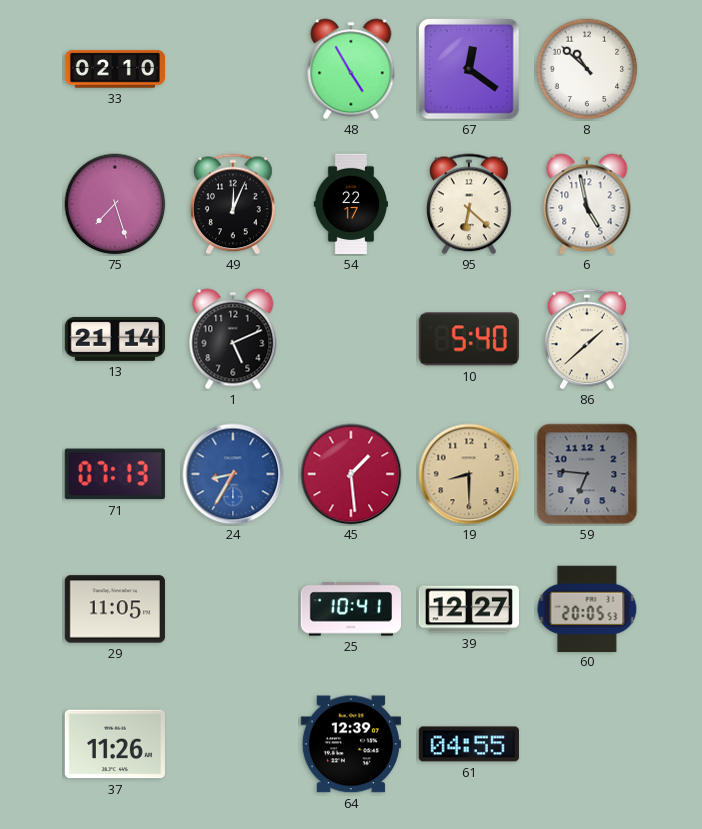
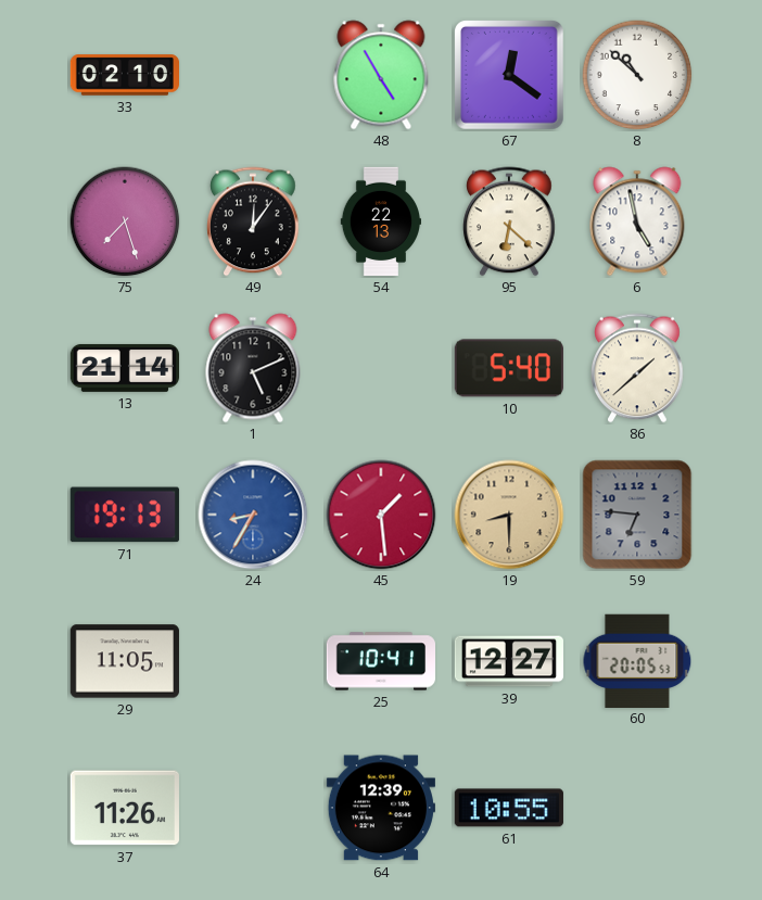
49: 12:04 -> 12:06 (254, 221)
54: 22:17 -> 22:13 (380, 221)
71: 07:13 -> 19:13 (125, 515)
61: 04:55 -> 10:55 (509, 808)
